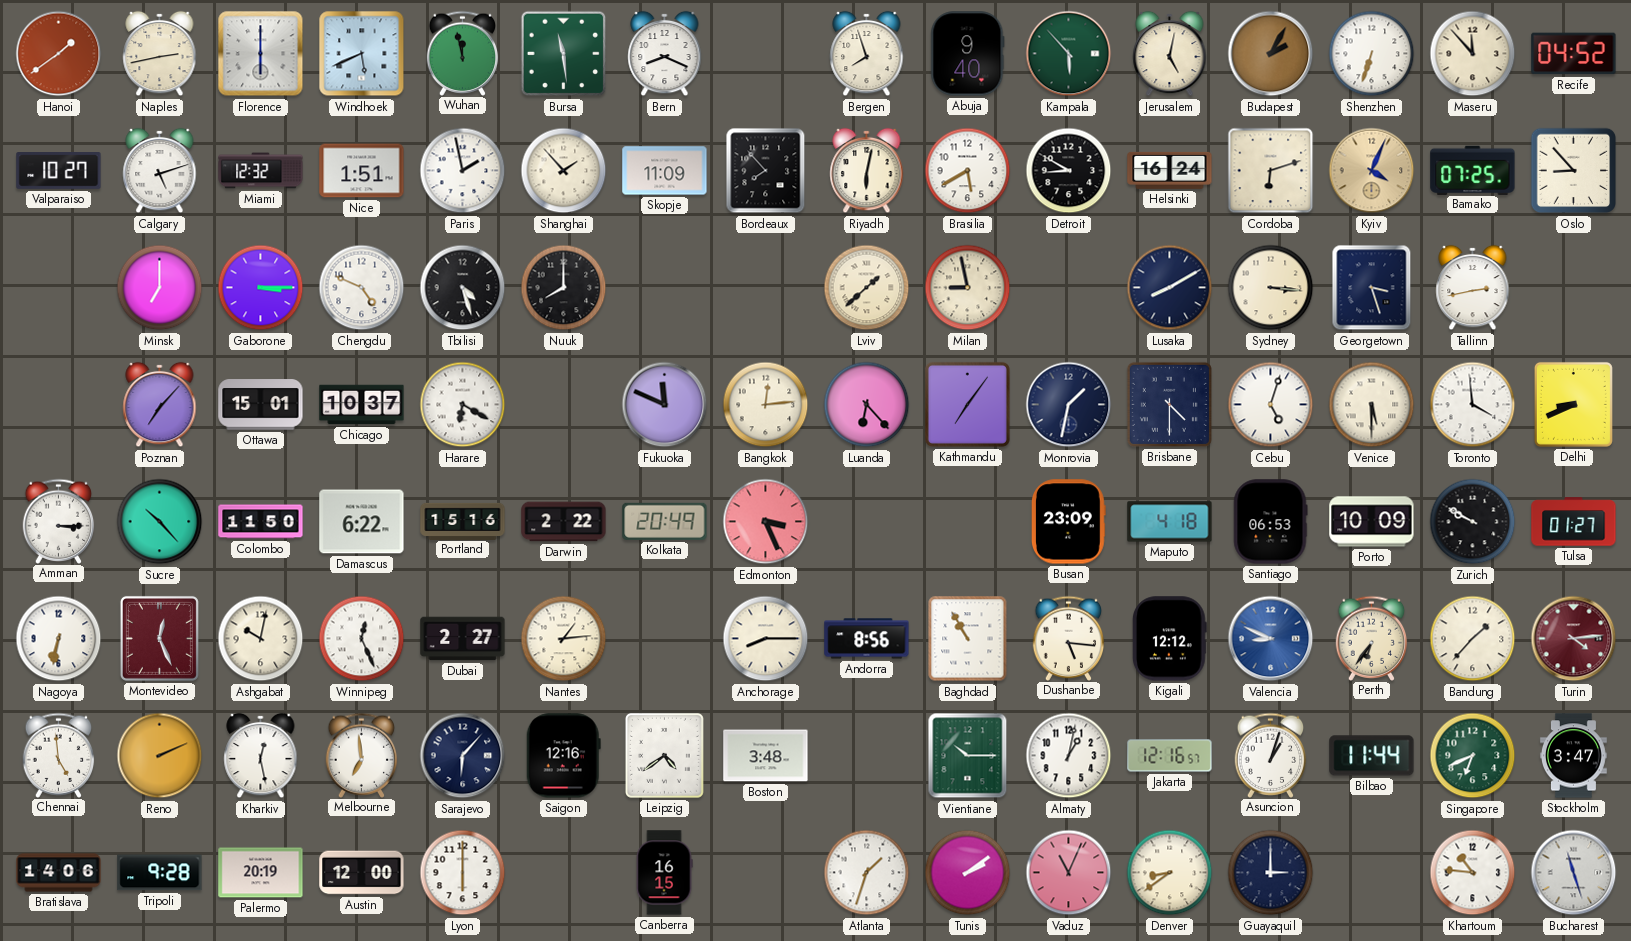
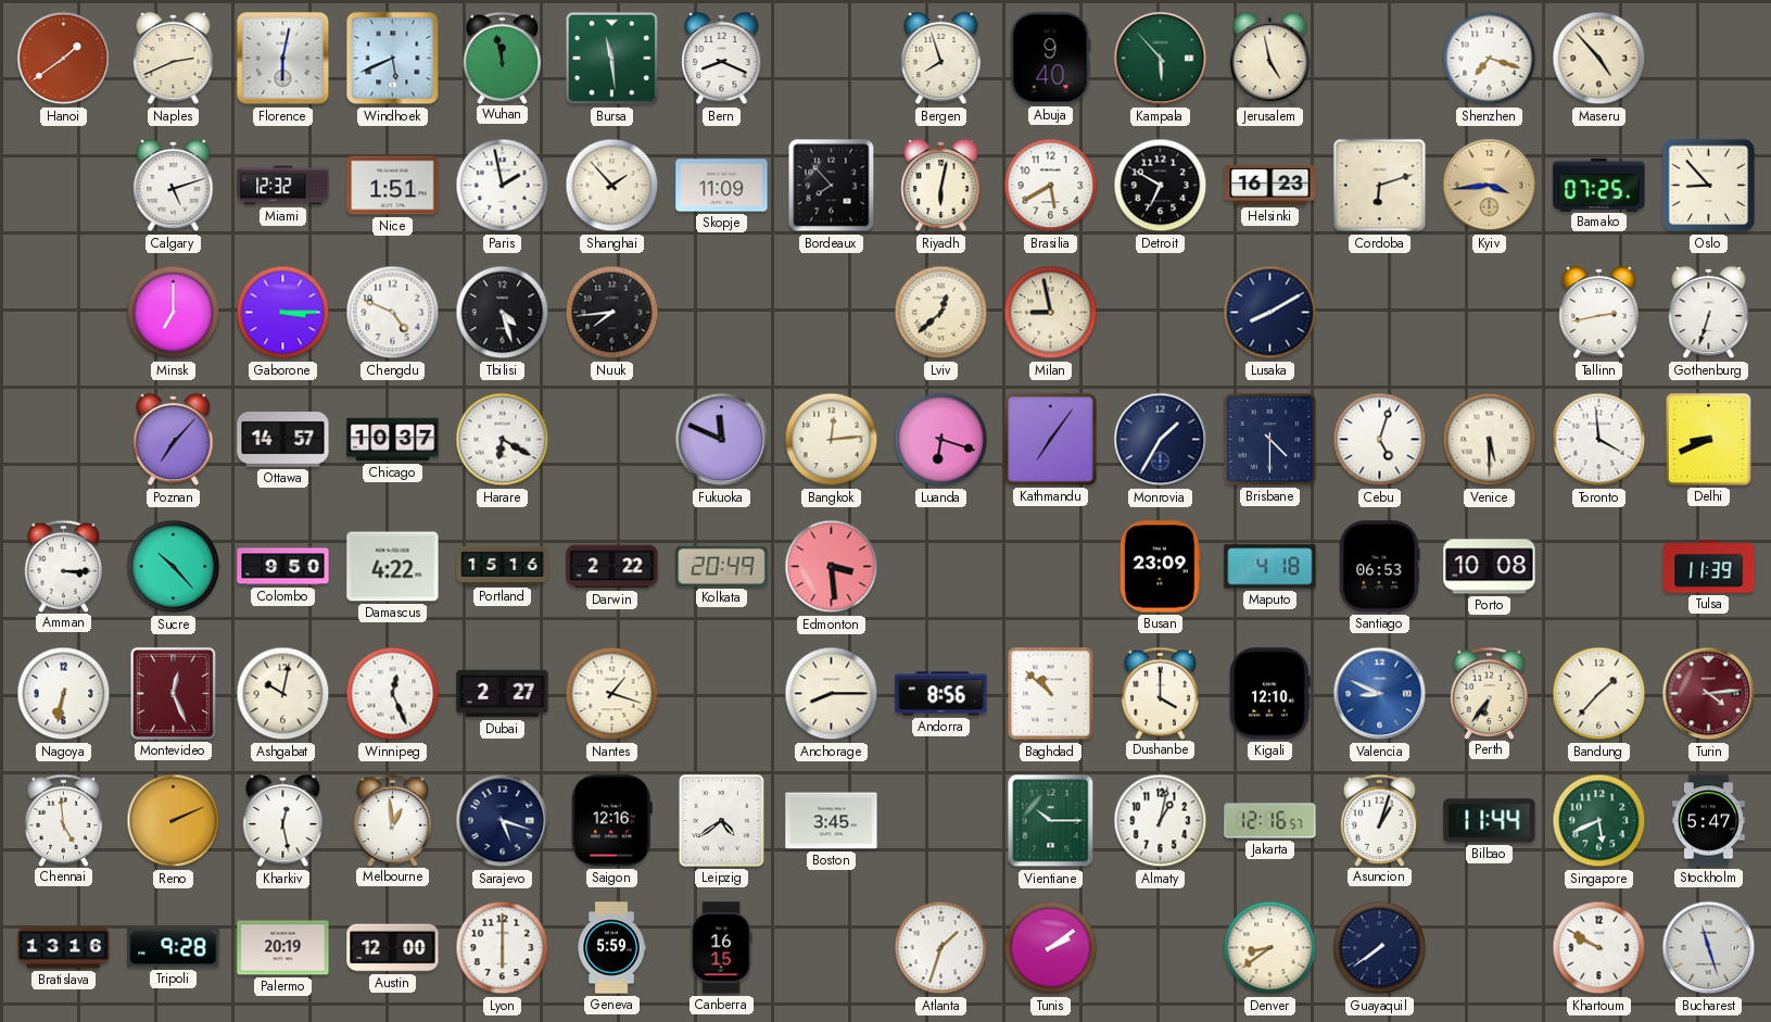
Naples: 2:43 -> 2:41 (174, 59)
Florence: 6:00 -> 6:02 (283, 59)
Jerusalem: 5:02 -> 4:58 (1270, 59)
Budapest: 2:05 -> none (1271, 54)
Shenzhen: 6:33 -> 7:18 (1490, 59)
Maseru: 11:53 -> 4:53 (1599, 59)
Recife: 04:52 -> none (1574, 54)
Valparaiso: 10:27 -> none (59, 171)
Detroit: 8:50 -> 6:50 (1161, 186)
Helsinki: 16:24 -> 16:23 (1270, 185)
Kyiv: 4:04 -> 3:44 (1490, 186)
Nuuk: 8:00 -> 7:44 (612, 313)
Lviv: 1:38 -> 12:38 (941, 313)
Sydney: 3:16 -> none (1271, 288)
Georgetown: 3:27 -> none (1372, 288)
Gothenburg: none -> 6:33 (1709, 313)
Ottawa: 15:01 -> 14:57 (283, 440)
Luanda: 6:23 -> 6:18 (941, 440)
Monrovia: 1:32 -> 1:35 (1161, 440)
Colombo: 11:50 -> 9:50 (283, 567)
Damascus: 6:22 -> 4:22 (393, 567)
Edmonton: 3:26 -> 3:29 (832, 567)
Porto: 10:09 -> 10:08 (1490, 567)
Zurich: 9:50 -> none (1473, 522)
Tulsa: 01:27 -> 11:39 (1709, 567)
Nantes: 1:14 -> 1:18 (612, 694)
Baghdad: 10:55 -> 10:52 (1051, 694)
Dushanbe: 5:16 -> 4:00 (1161, 693)
Kigali: 12:12 -> 12:10 (1270, 694)
Melbourne: 6:59 -> 12:59 (393, 820)
Sarajevo: 6:07 -> 5:18 (503, 821)
Boston: 3:48 -> 3:45 (832, 821)
Singapore: 6:41 -> 5:41 (1599, 821)
Stockholm: 3:47 -> 5:47 (1708, 821)
Bratislava: 14:06 -> 13:16 (64, 948)
Geneva: none -> 5:59 (611, 948)
Vaduz: 11:04 -> none (1069, 873)
Guayaquil: 3:00 -> 7:39 (1380, 948)
Khartoum: 10:46 -> 9:50 (1599, 948)
